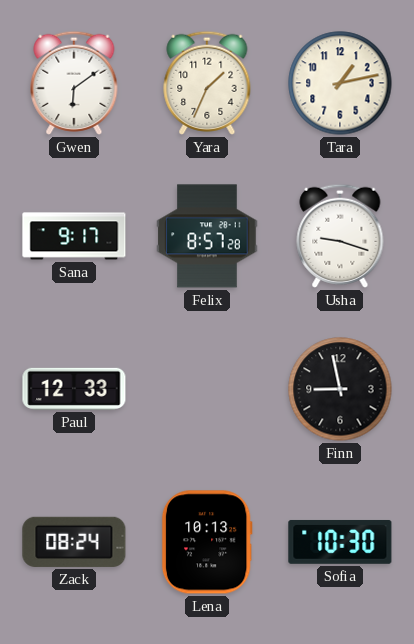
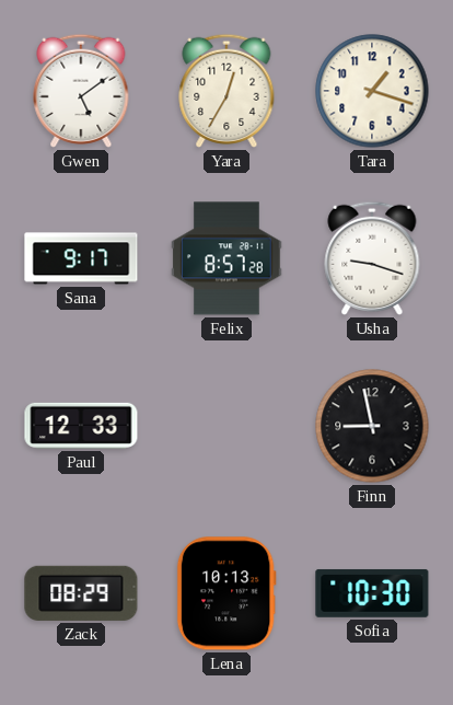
Gwen: 6:09 -> 5:09 (81, 91)
Yara: 1:34 -> 12:35 (226, 91)
Tara: 1:13 -> 1:18 (372, 91)
Zack: 08:24 -> 08:29 (81, 593)
